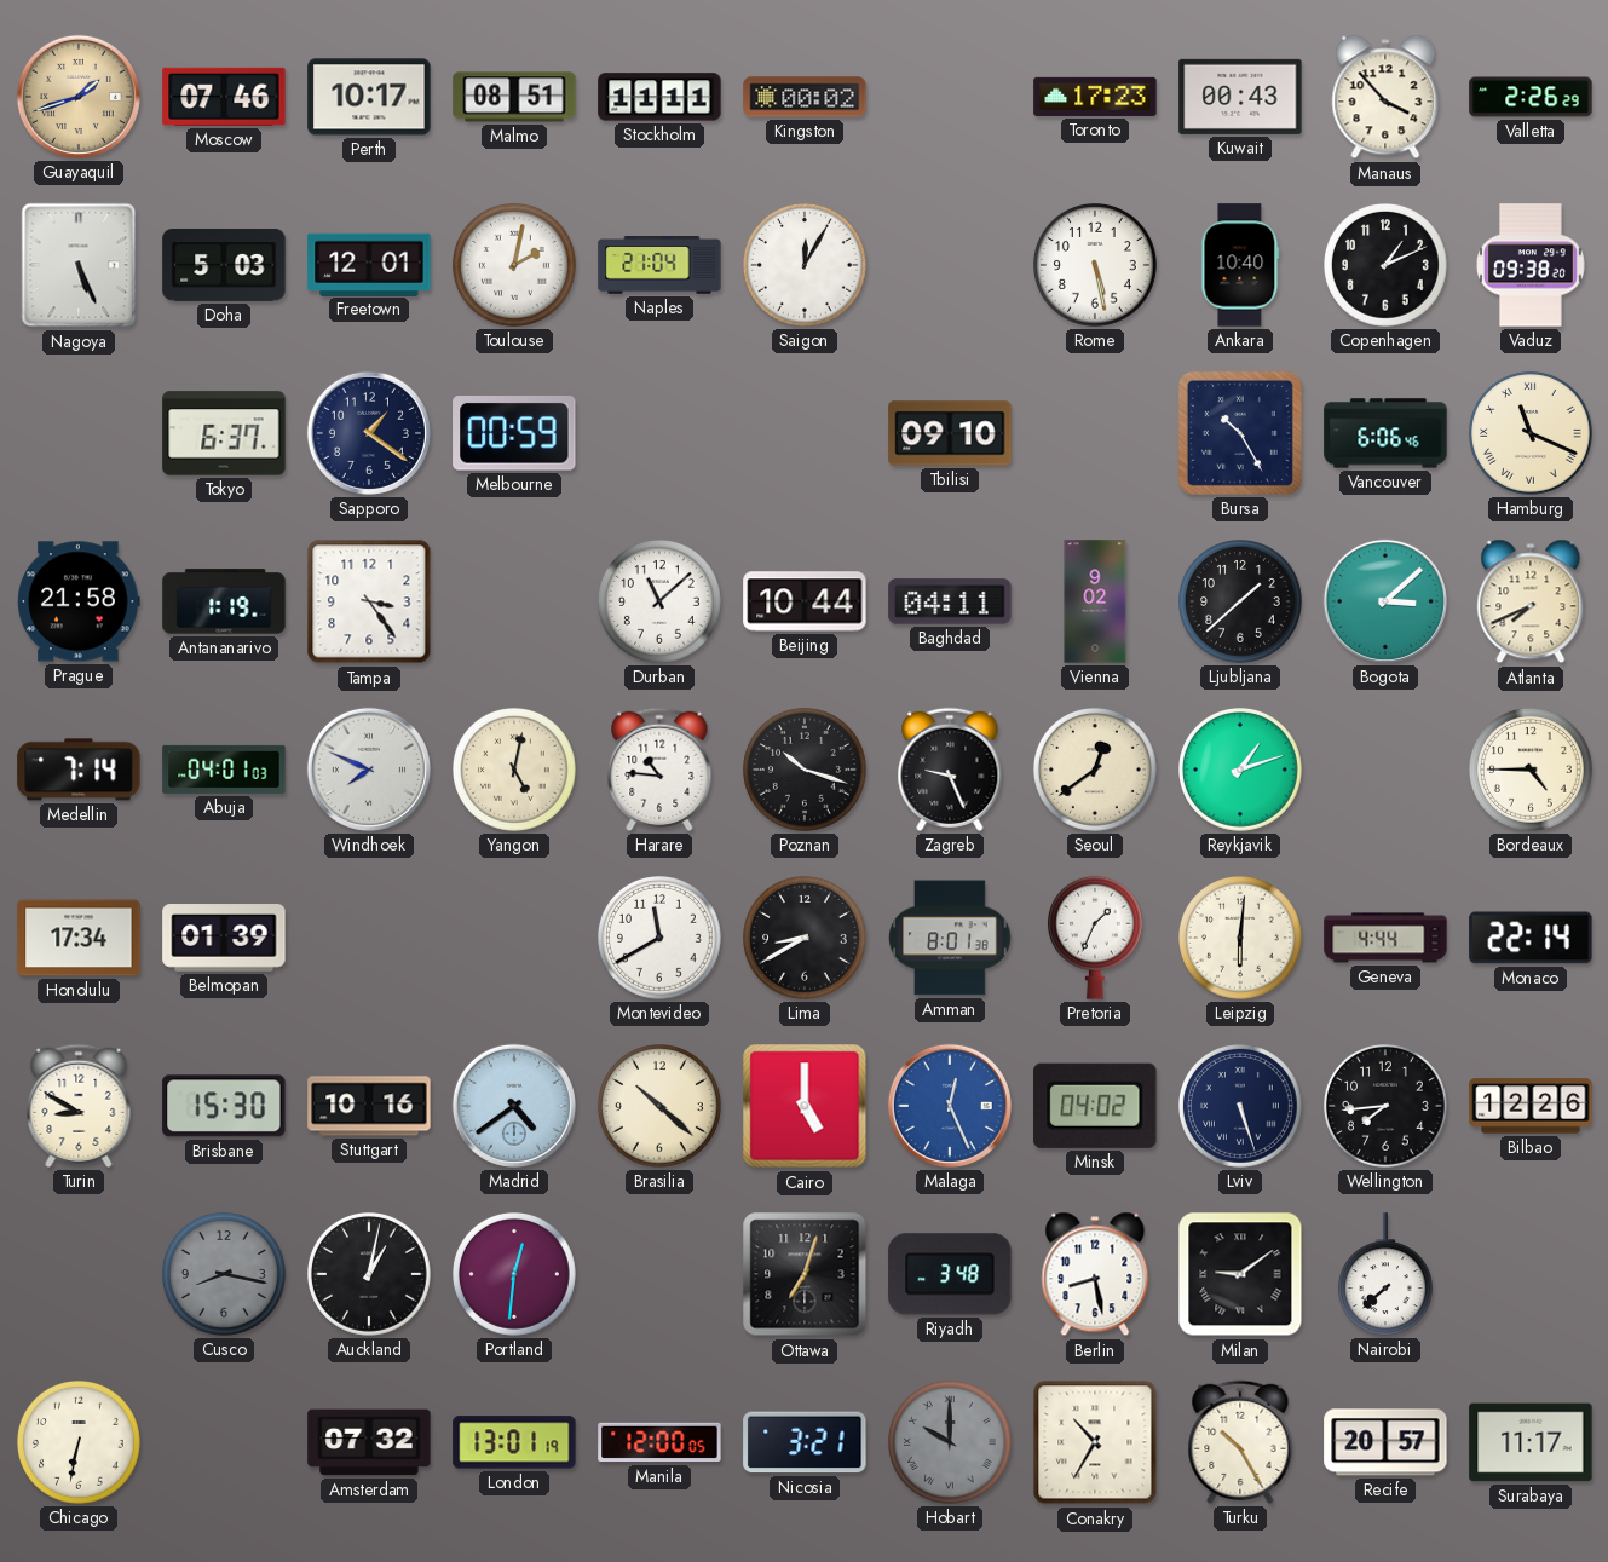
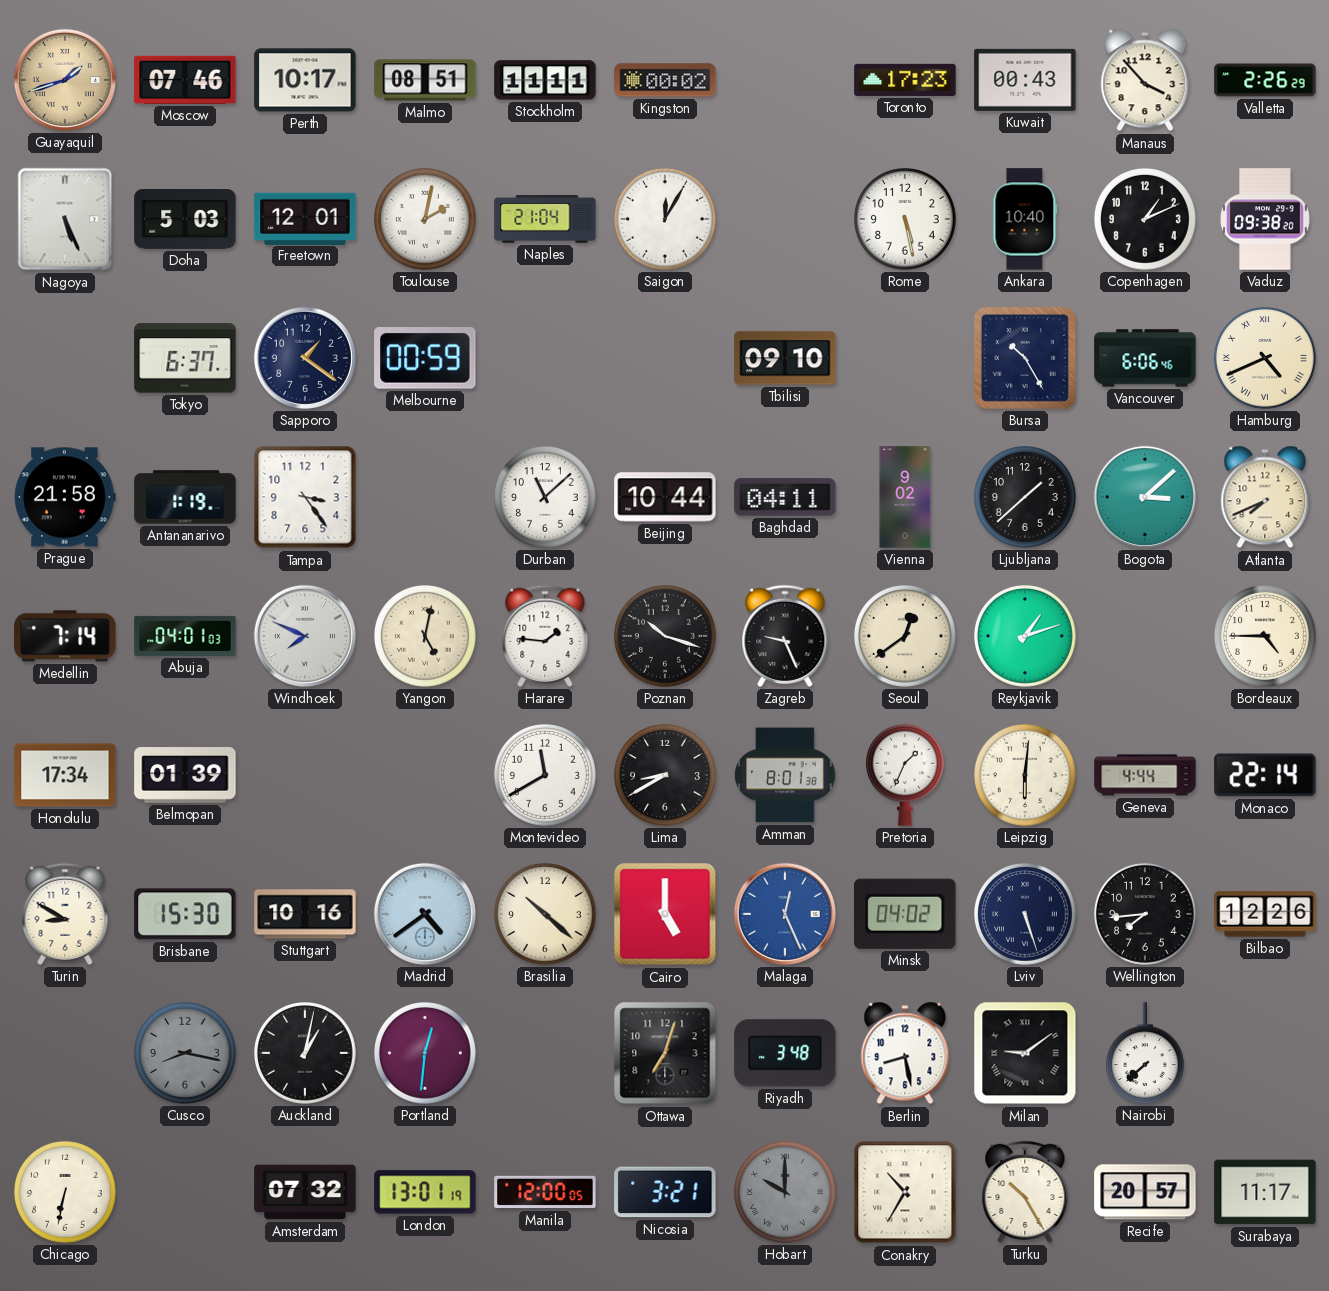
Hamburg: 11:19 -> 4:41 (1266, 359)
Harare: 10:46 -> 1:46 (545, 636)
